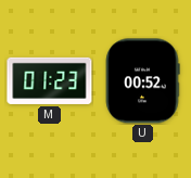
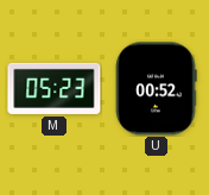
M: 01:23 -> 05:23 (55, 88)
